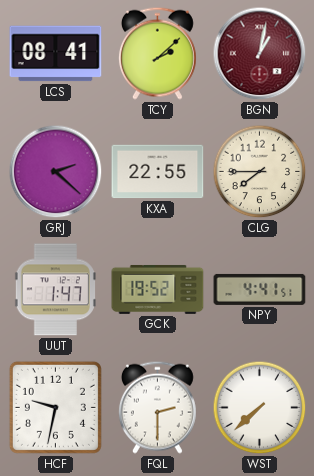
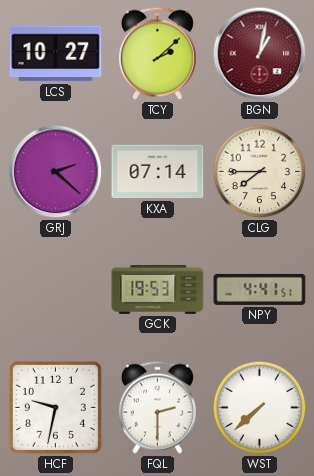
LCS: 08:41 -> 10:27 (56, 54)
KXA: 22:55 -> 07:14 (158, 172)
UUT: 1:47 -> none (55, 290)
GCK: 19:52 -> 19:53 (158, 289)
